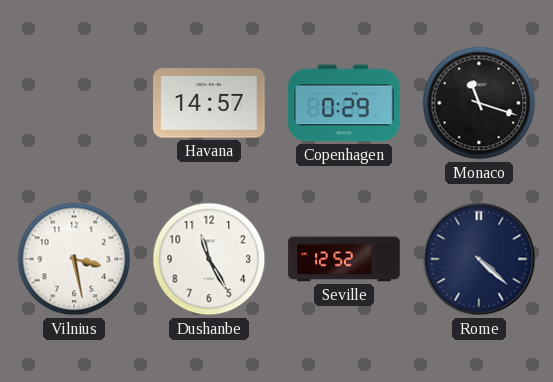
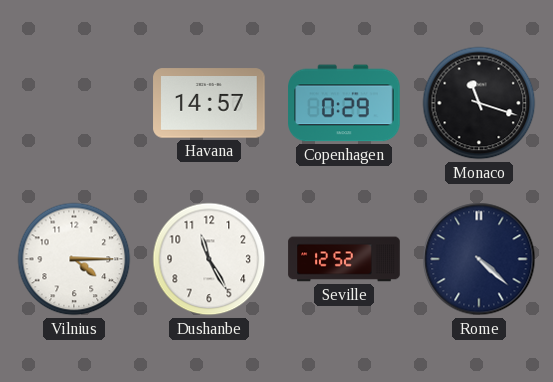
Vilnius: 3:28 -> 4:15 (74, 259)
